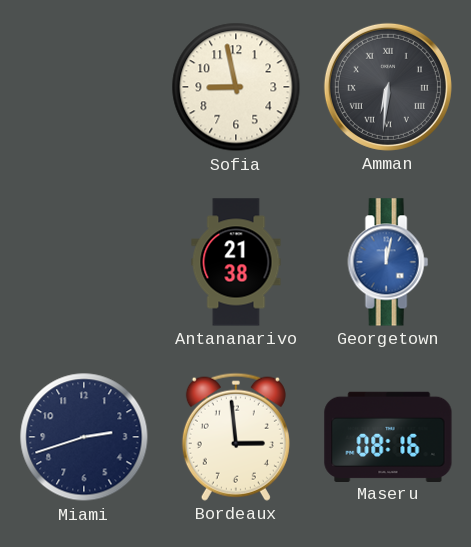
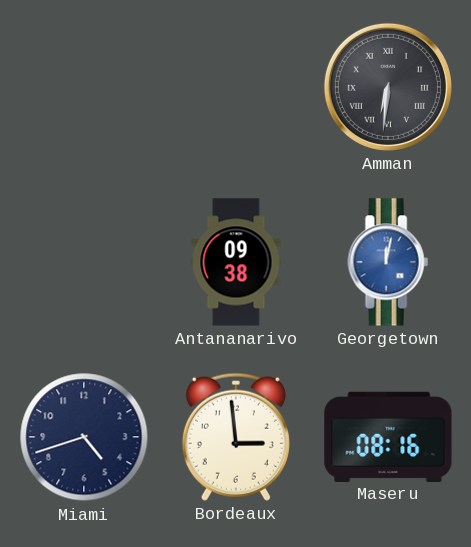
Sofia: 8:58 -> none (236, 87)
Antananarivo: 21:38 -> 09:38 (236, 262)
Miami: 2:42 -> 4:42 (84, 437)
